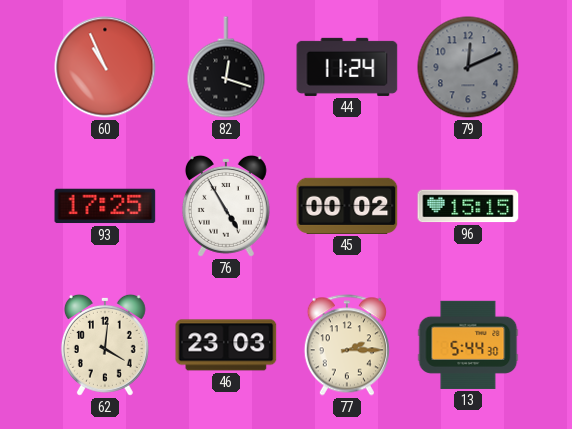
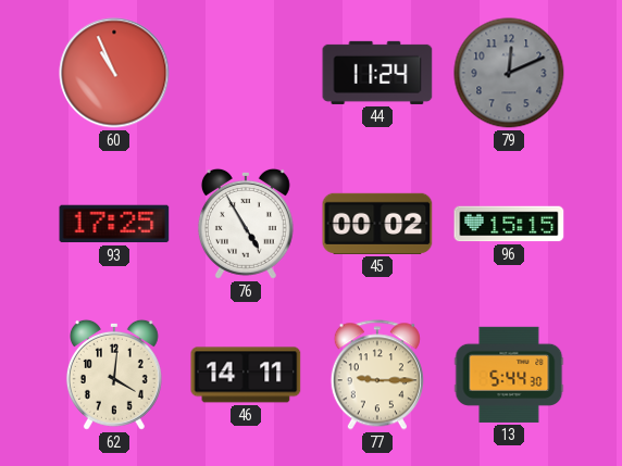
82: 12:18 -> none (226, 67)
46: 23:03 -> 14:11 (246, 375)
77: 2:15 -> 9:15 (377, 375)
